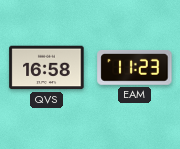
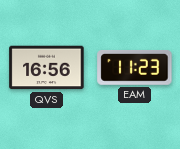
QVS: 16:58 -> 16:56 (47, 68)
